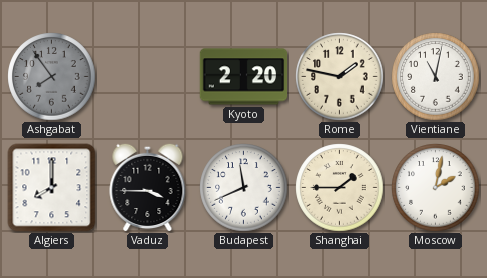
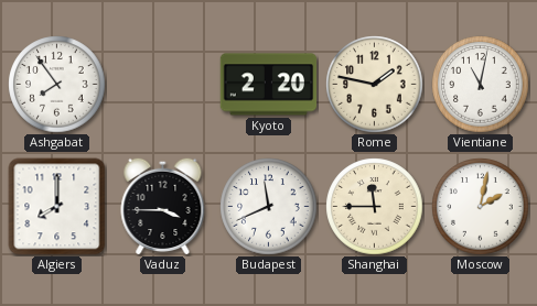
Ashgabat dial: grey -> white (57, 85)
Shanghai: 1:45 -> 11:45 (375, 207)
